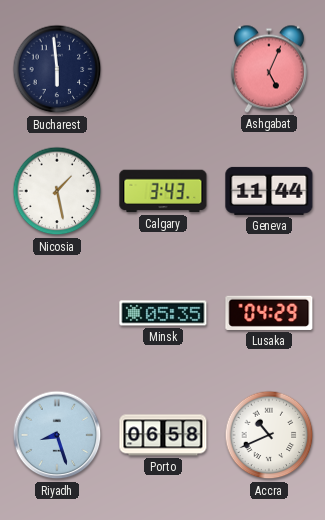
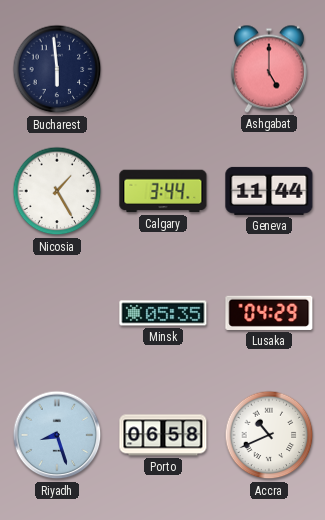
Ashgabat: 5:04 -> 5:00 (269, 69)
Nicosia: 1:28 -> 1:25 (57, 191)
Calgary: 3:43 -> 3:44 (163, 191)
